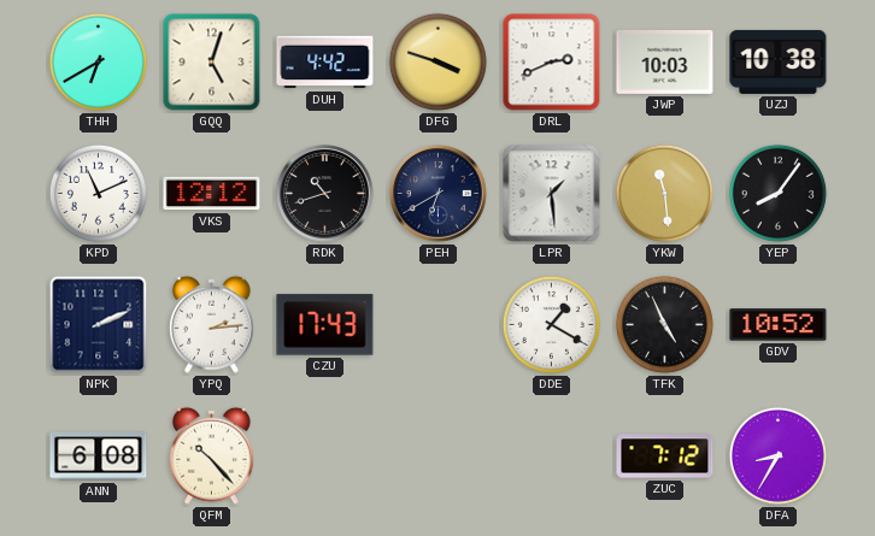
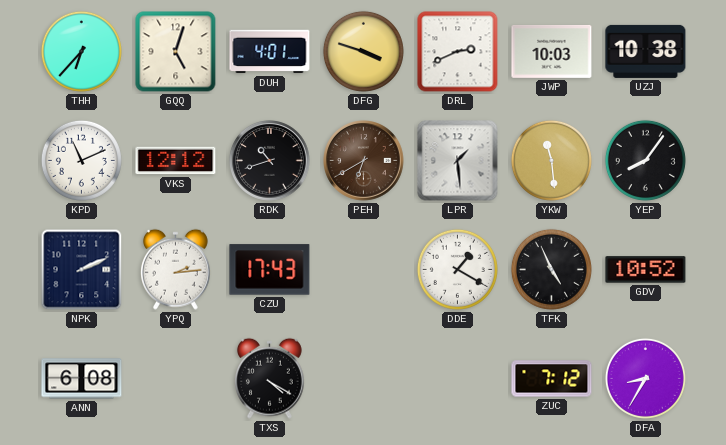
THH: 6:40 -> 6:37 (81, 51)
DUH: 4:42 -> 4:01 (270, 52)
PEH dial: navy -> brown (364, 161)
QFM: 10:23 -> none (211, 455)
TXS: none -> 4:20 (269, 378)
